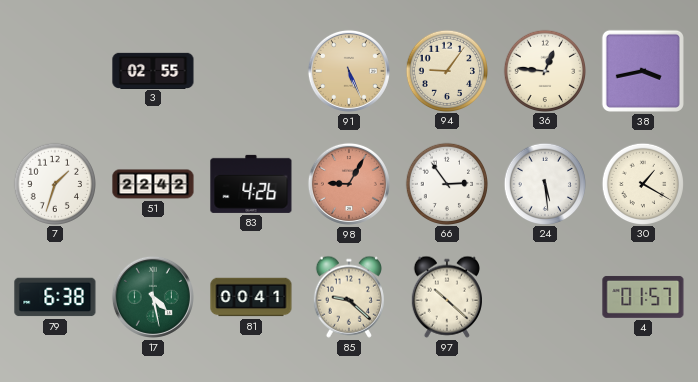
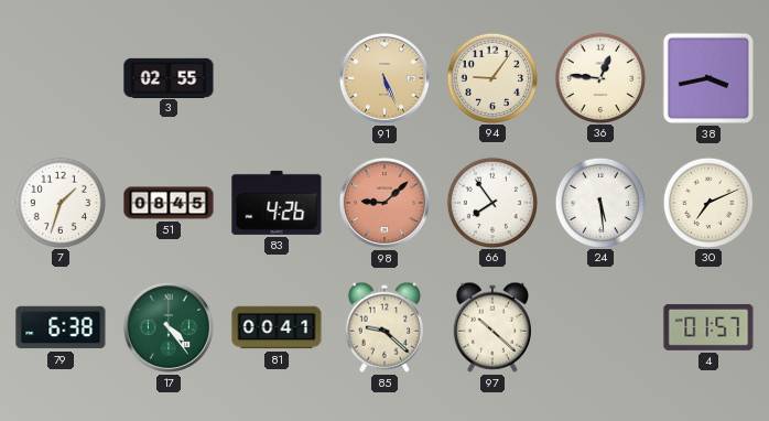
51: 22:42 -> 08:45 (169, 203)
98: 9:05 -> 9:08 (384, 203)
66: 2:54 -> 7:54 (491, 202)
30: 1:20 -> 7:11 (707, 202)
17: 4:28 -> 4:24 (169, 327)
